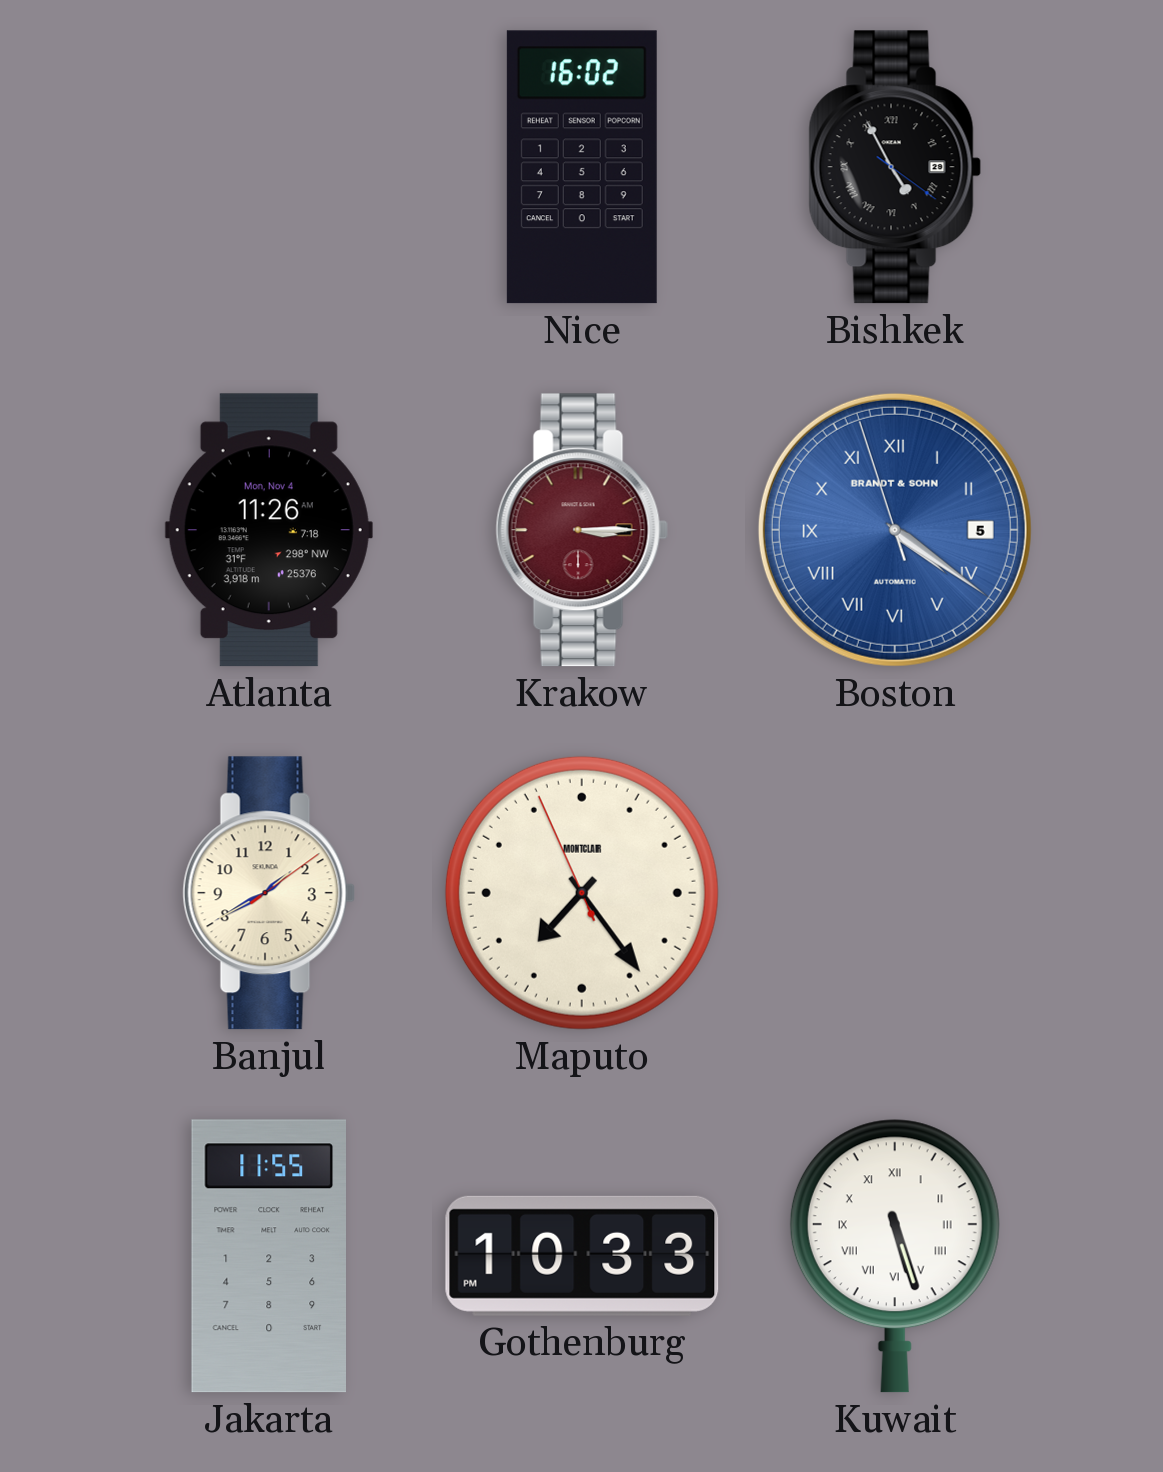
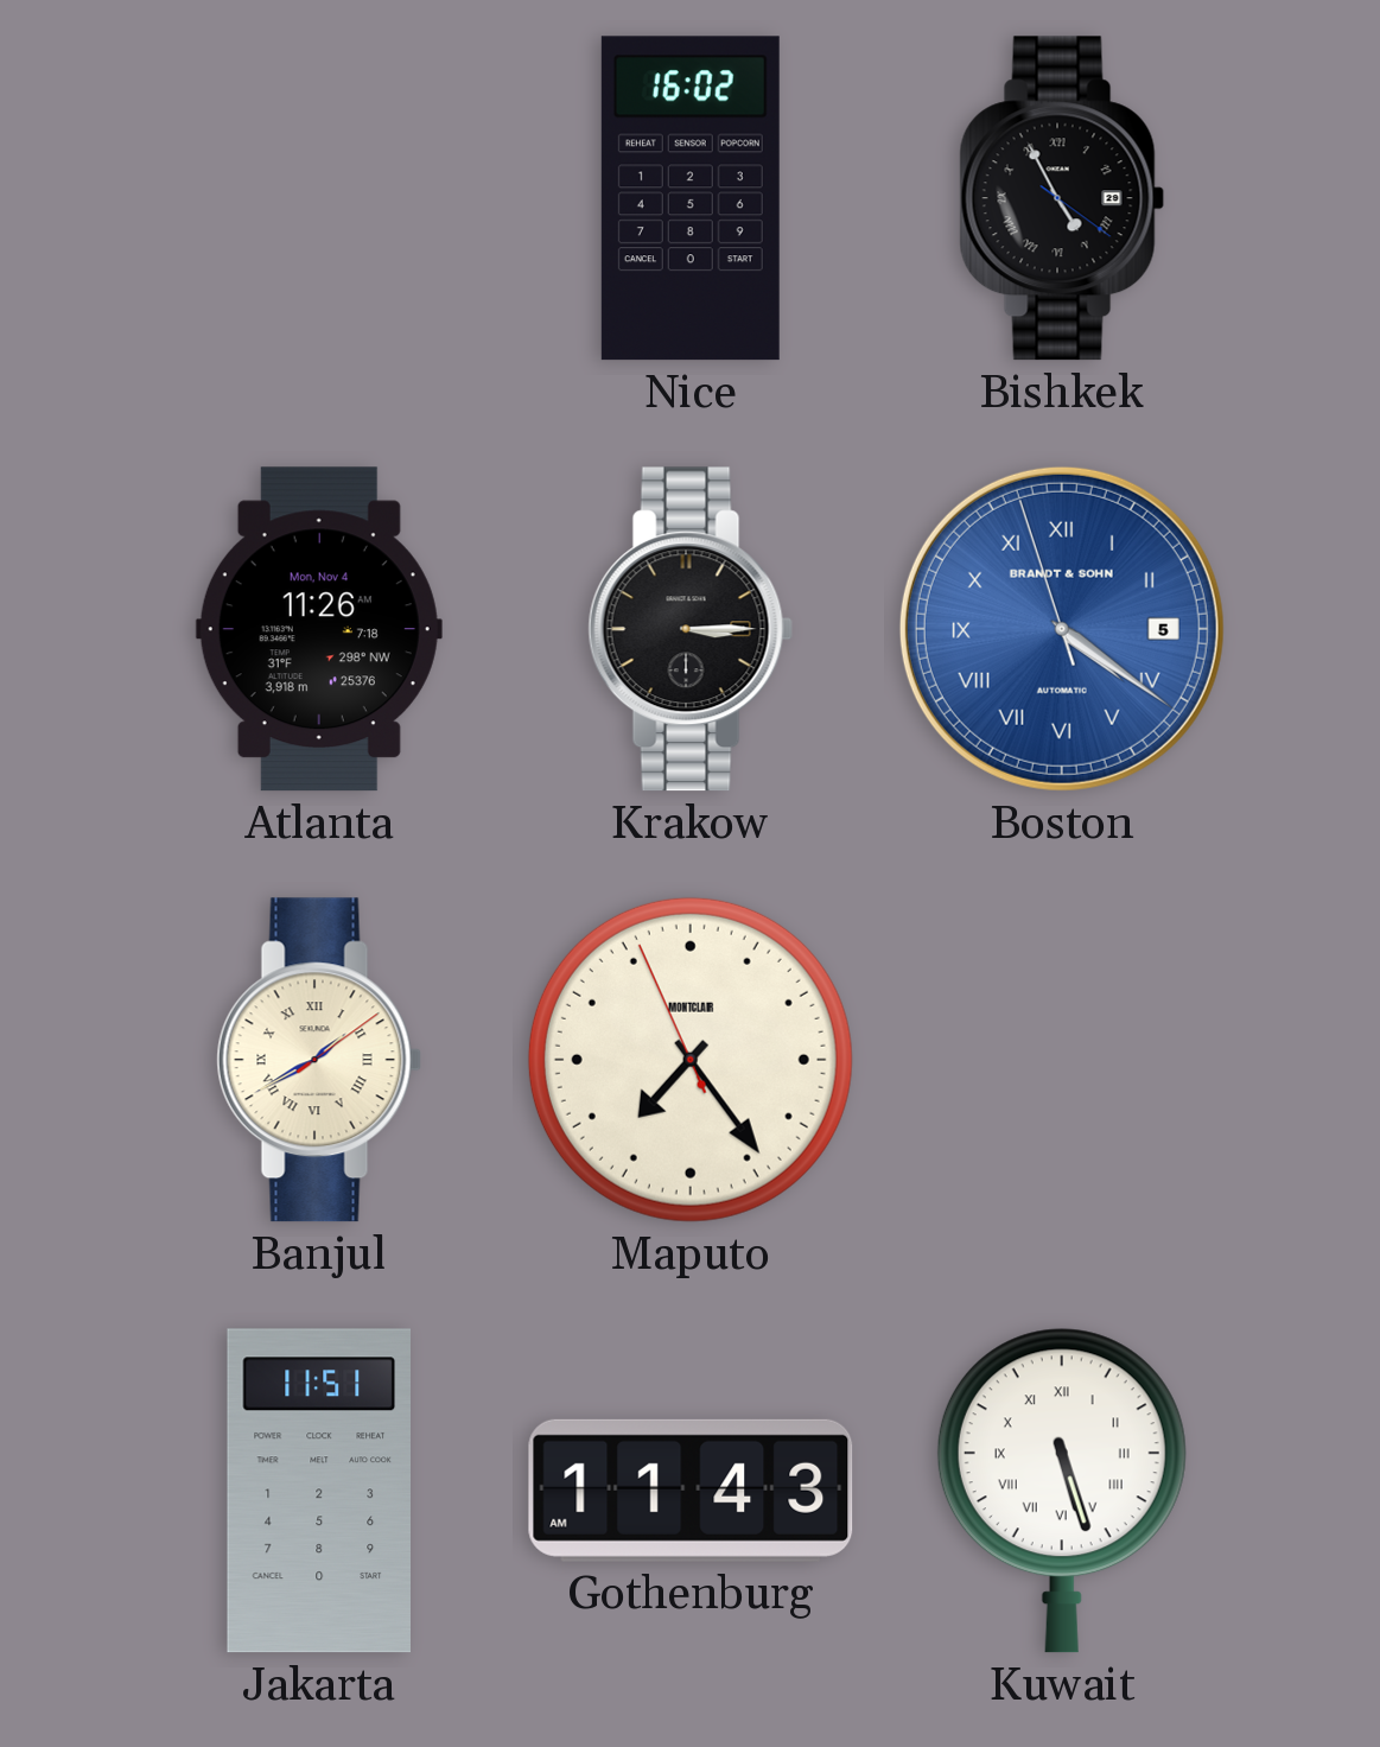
Krakow dial: burgundy -> black (691, 629)
Banjul numerals: Arabic -> Roman (319, 1060)
Jakarta: 11:55 -> 11:51 (318, 1491)
Gothenburg: 10:33 -> 11:43 (691, 1491)
